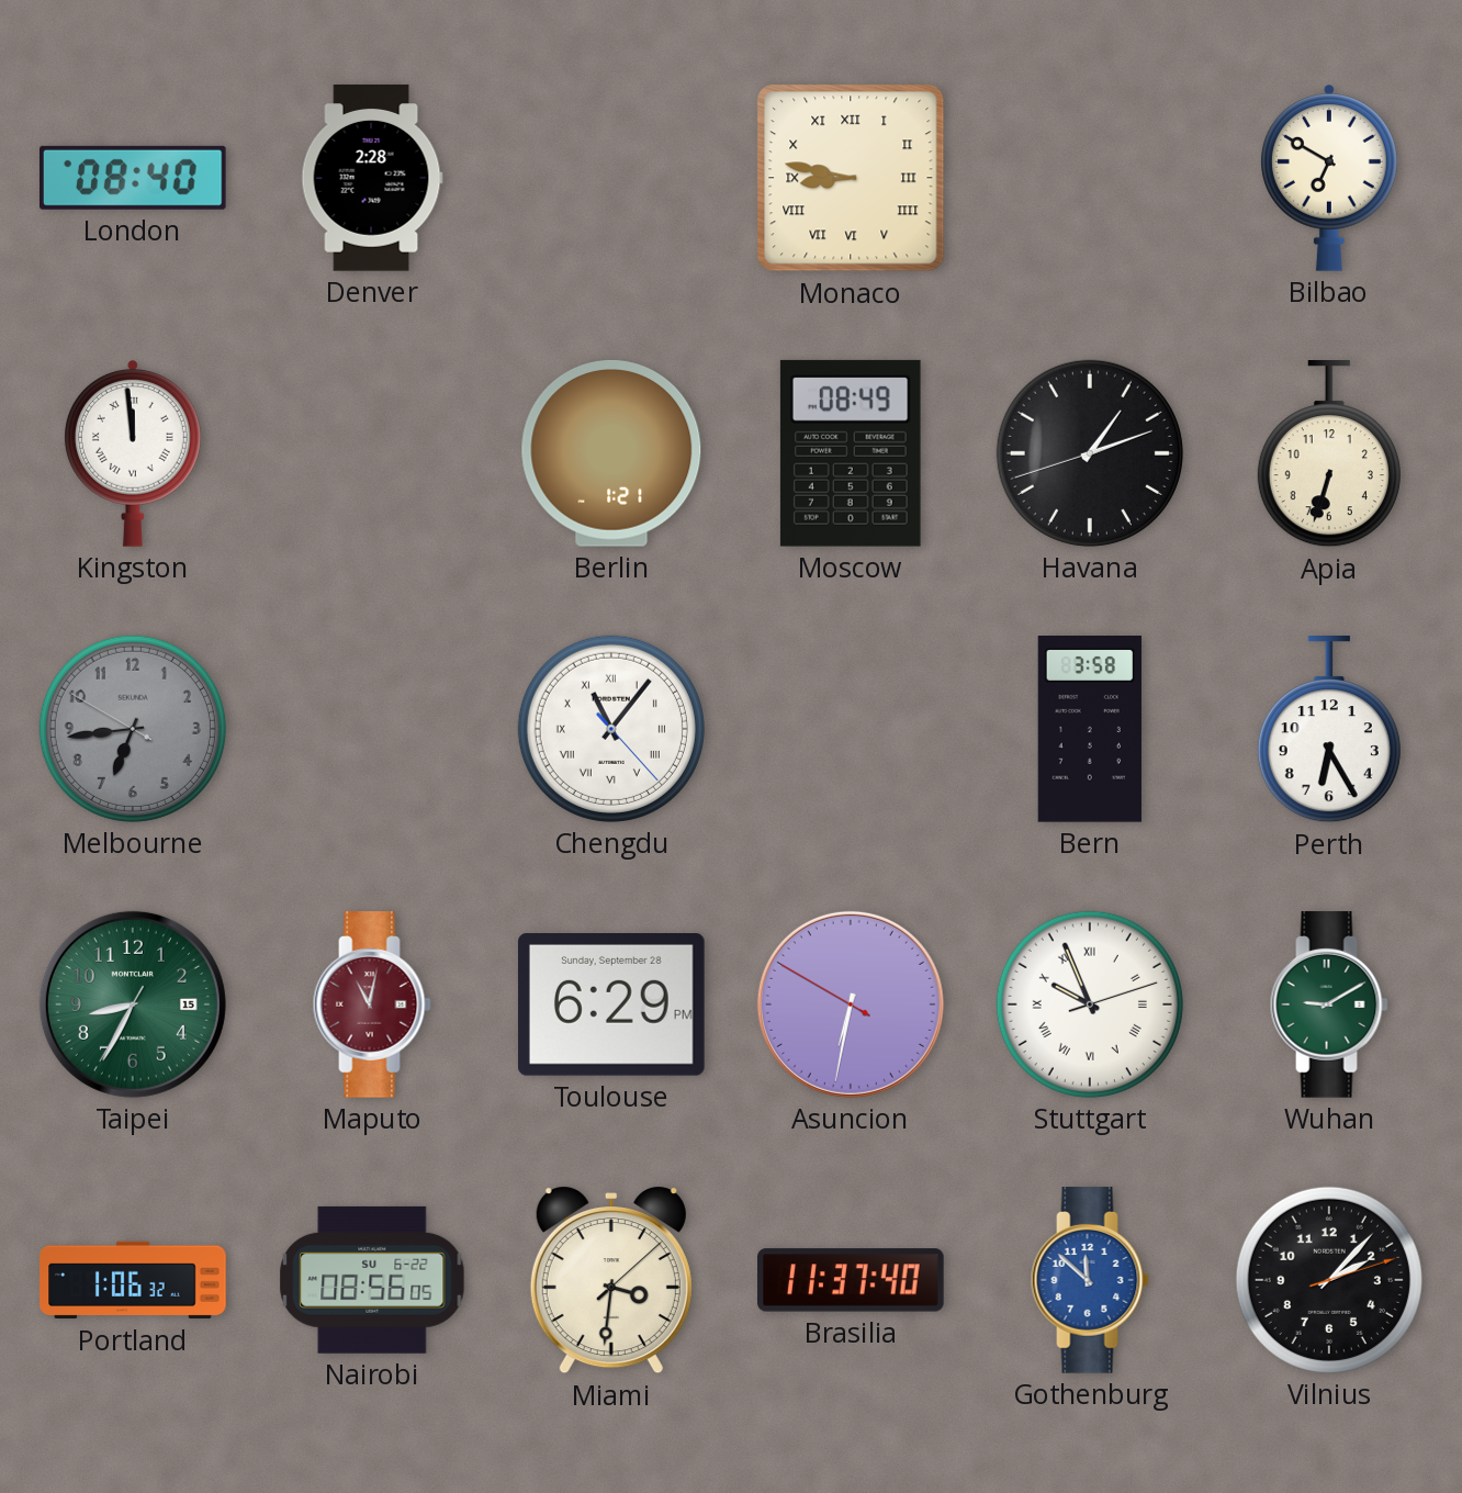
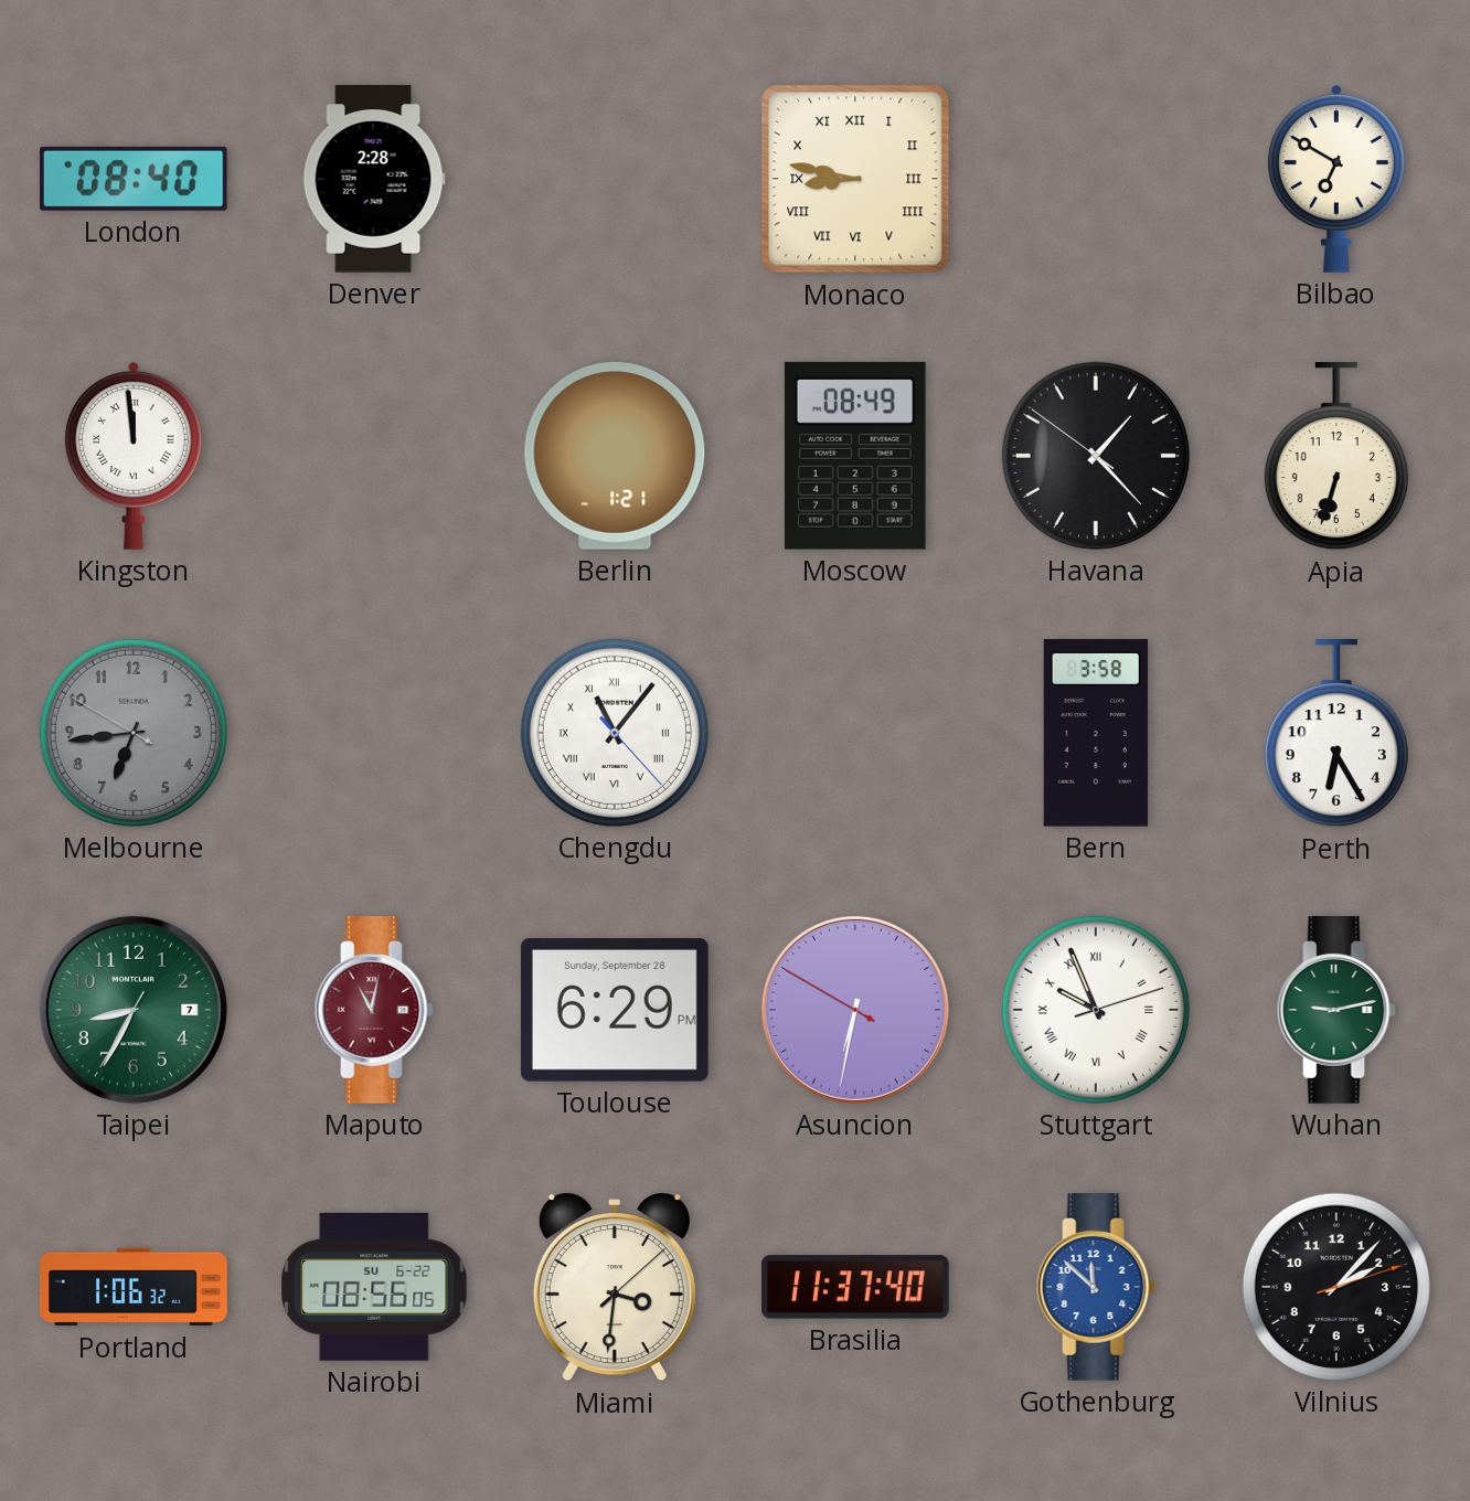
Havana: 1:11 -> 1:22 (1096, 456)
Taipei date: 15 -> 7 (134, 1010)
Wuhan: 9:10 -> 9:13 (1336, 1010)
